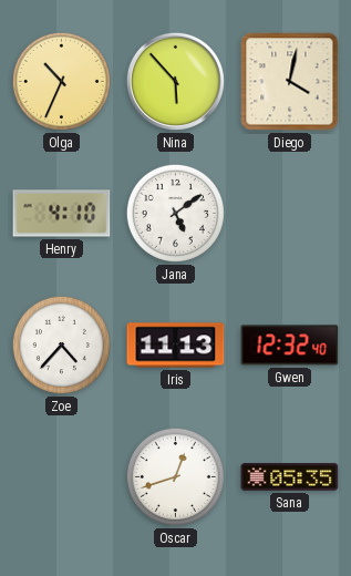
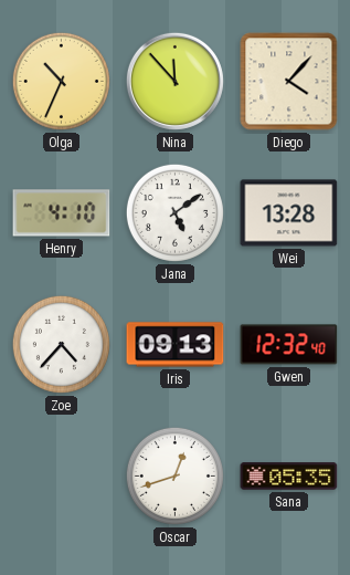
Nina: 5:53 -> 11:53 (174, 81)
Diego: 4:02 -> 4:07 (289, 82)
Wei: none -> 13:28 (289, 213)
Iris: 11:13 -> 09:13 (176, 345)
